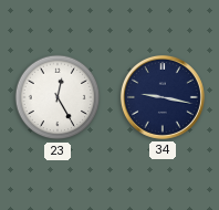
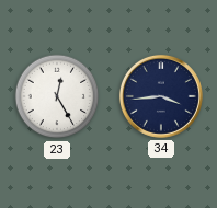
34: 9:17 -> 3:44 (161, 96)
